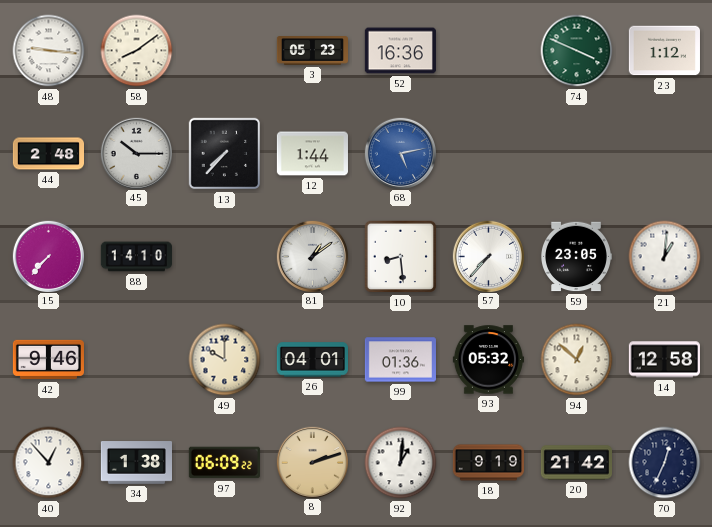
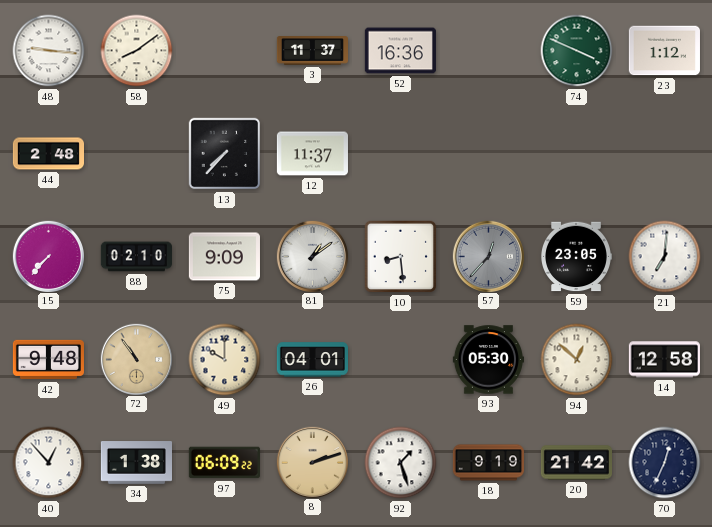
3: 05:23 -> 11:37 (312, 51)
45: 10:15 -> none (136, 153)
12: 1:44 -> 11:37 (312, 154)
68: 5:13 -> none (400, 153)
88: 14:10 -> 02:10 (136, 257)
75: none -> 9:09 (224, 257)
57: 7:37 -> 12:37 (488, 256)
57 dial: white -> grey (488, 256)
21: 1:01 -> 7:01 (665, 257)
42: 9:46 -> 9:48 (48, 360)
72: none -> 10:54 (136, 359)
99: 01:36 -> none (400, 360)
93: 05:32 -> 05:30 (488, 360)
92: 1:01 -> 1:27 (401, 463)
